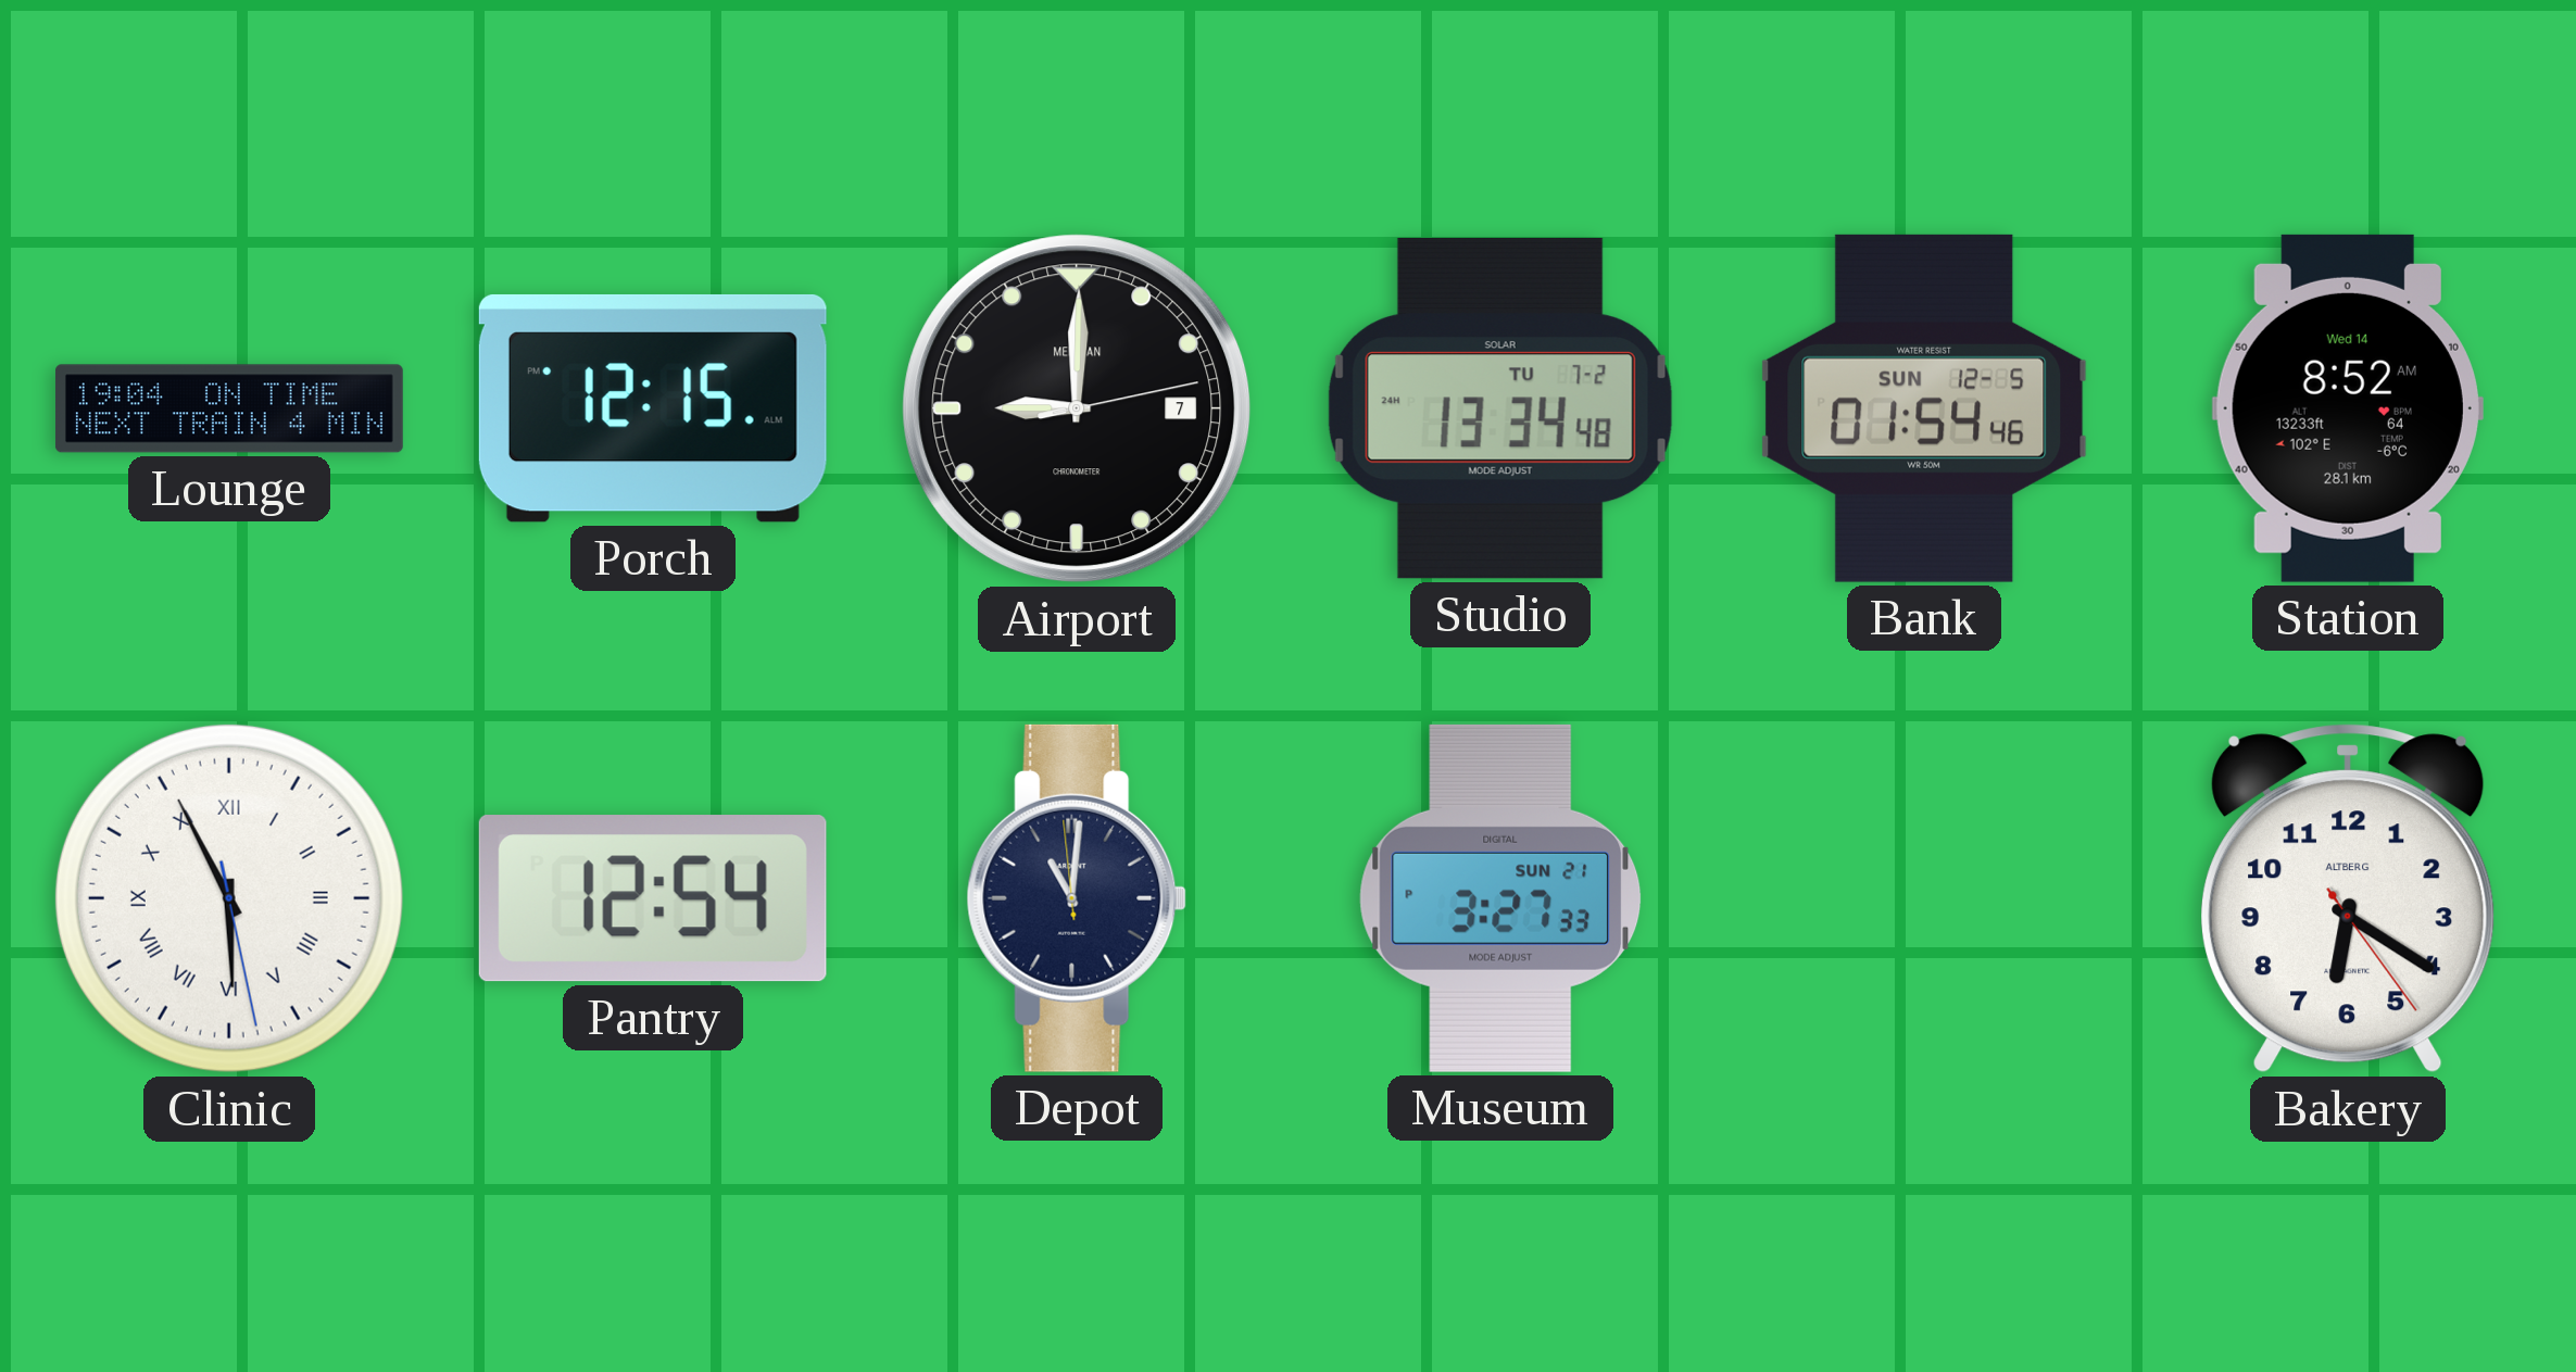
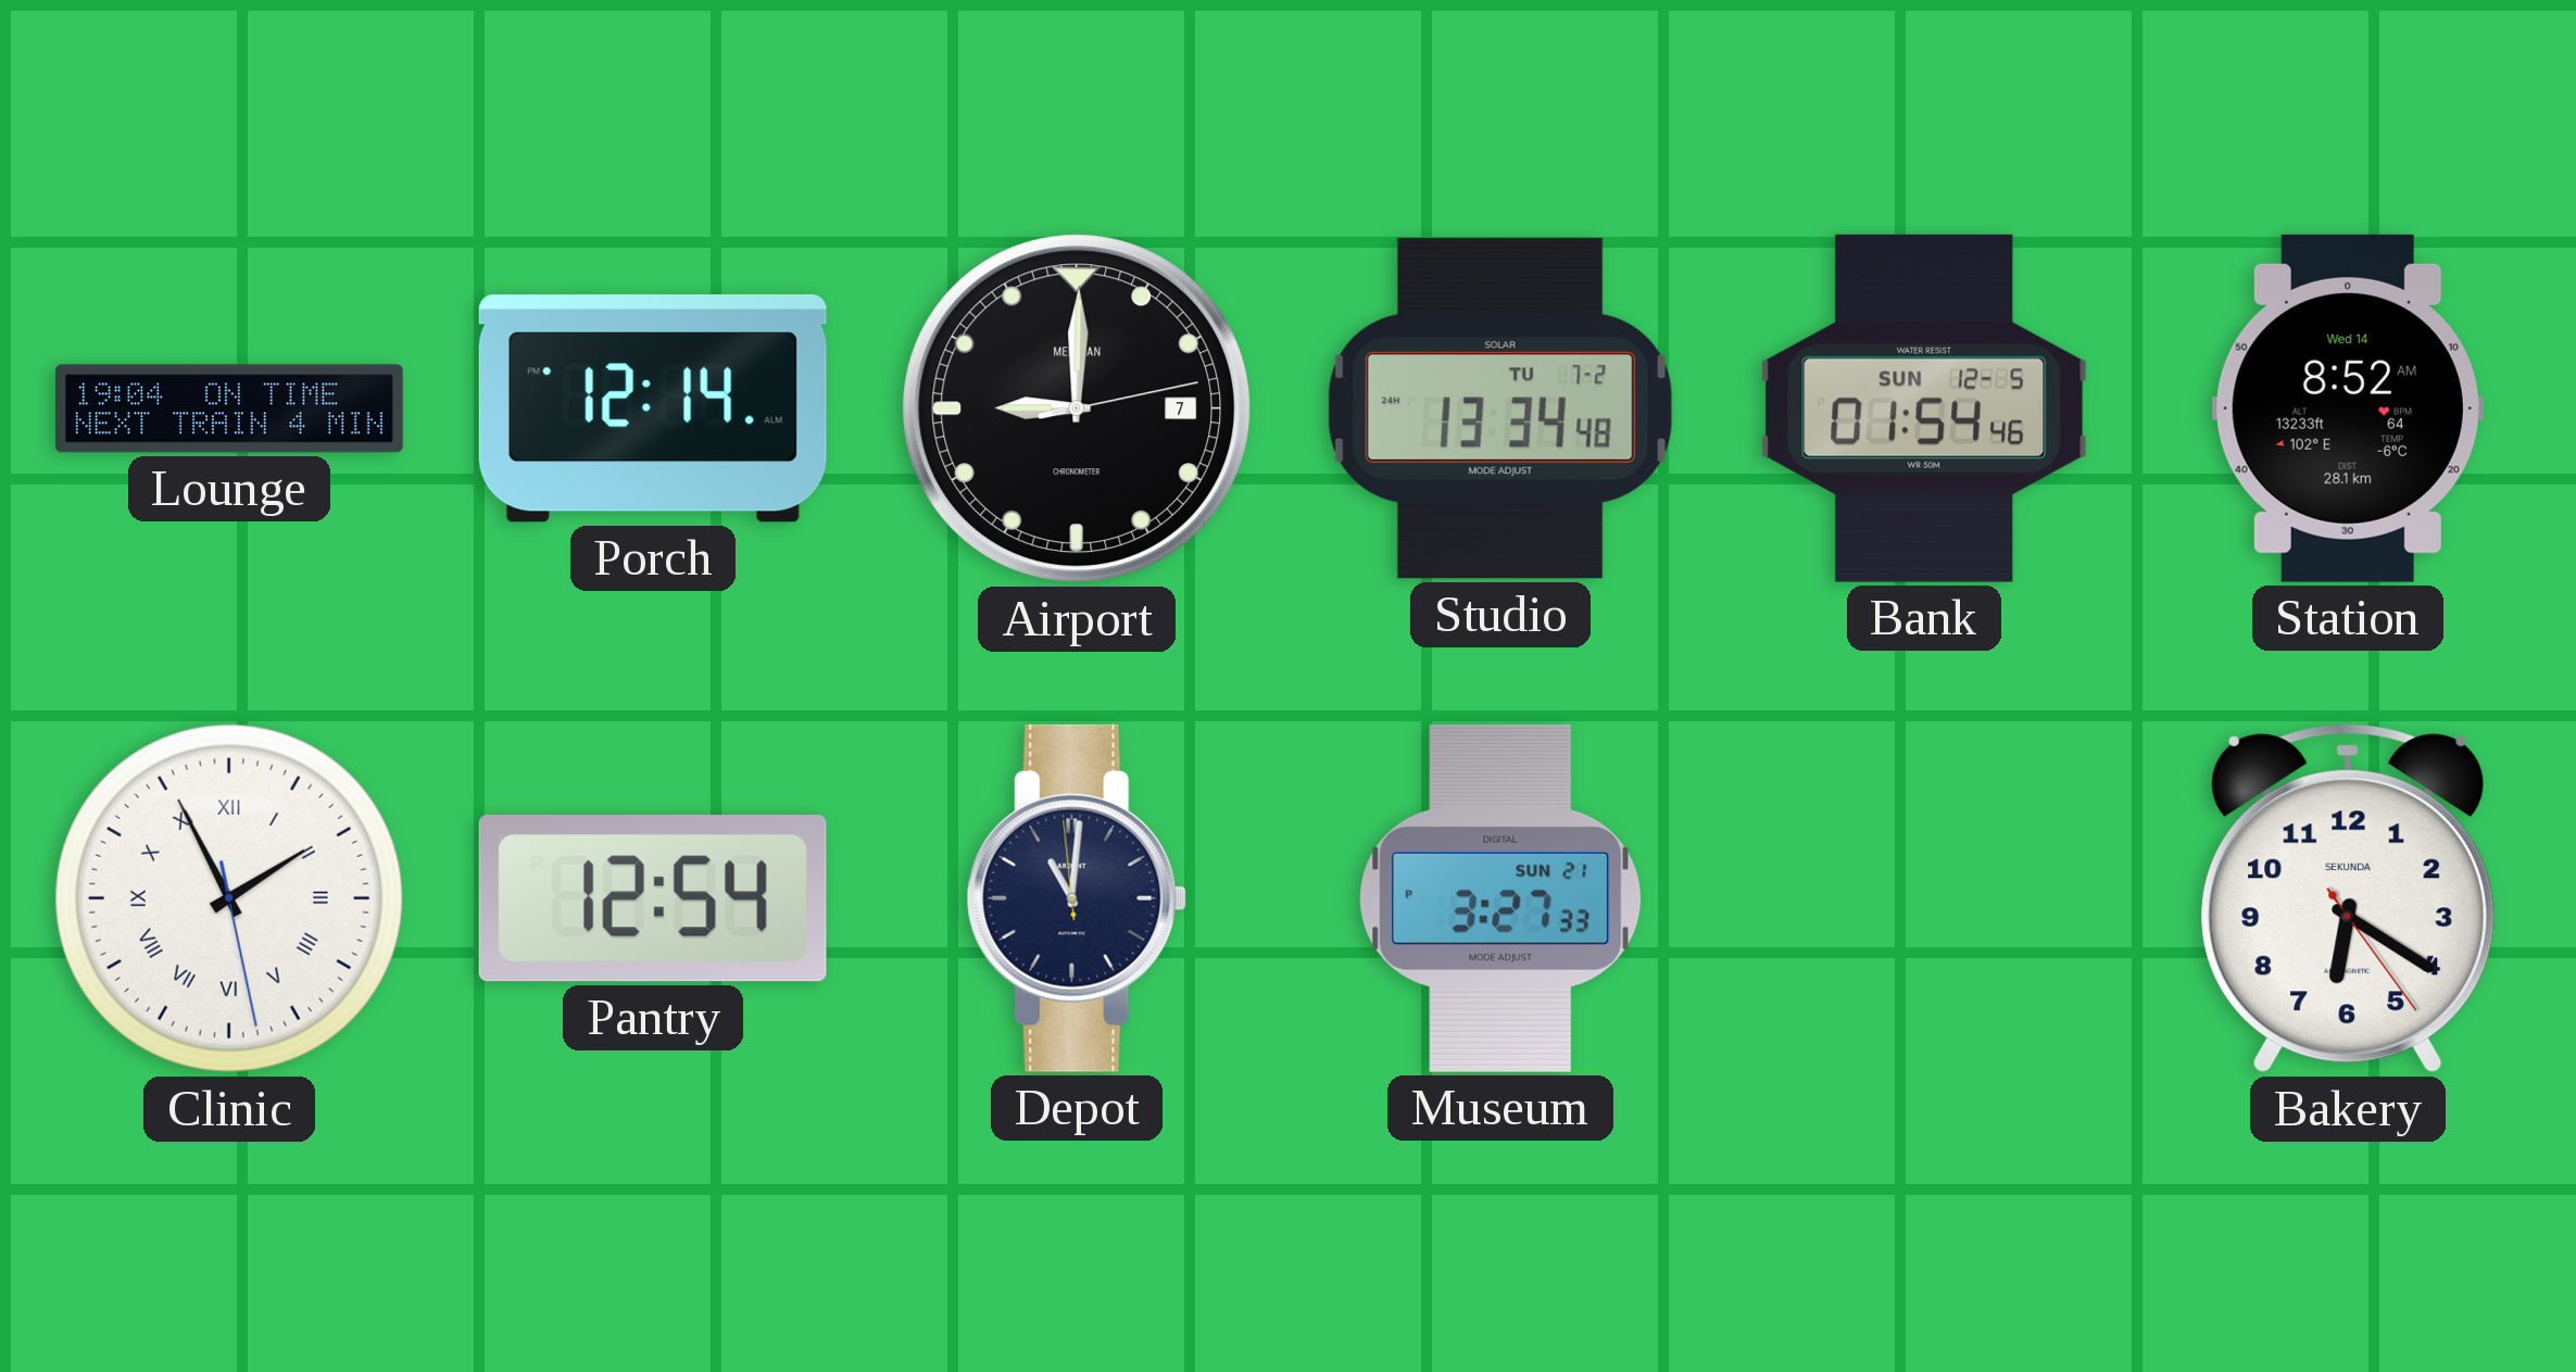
Porch: 12:15 -> 12:14 (653, 408)
Clinic: 5:55 -> 1:55 (229, 898)
Bakery brand: ALTBERG -> SEKUNDA (2348, 898)
